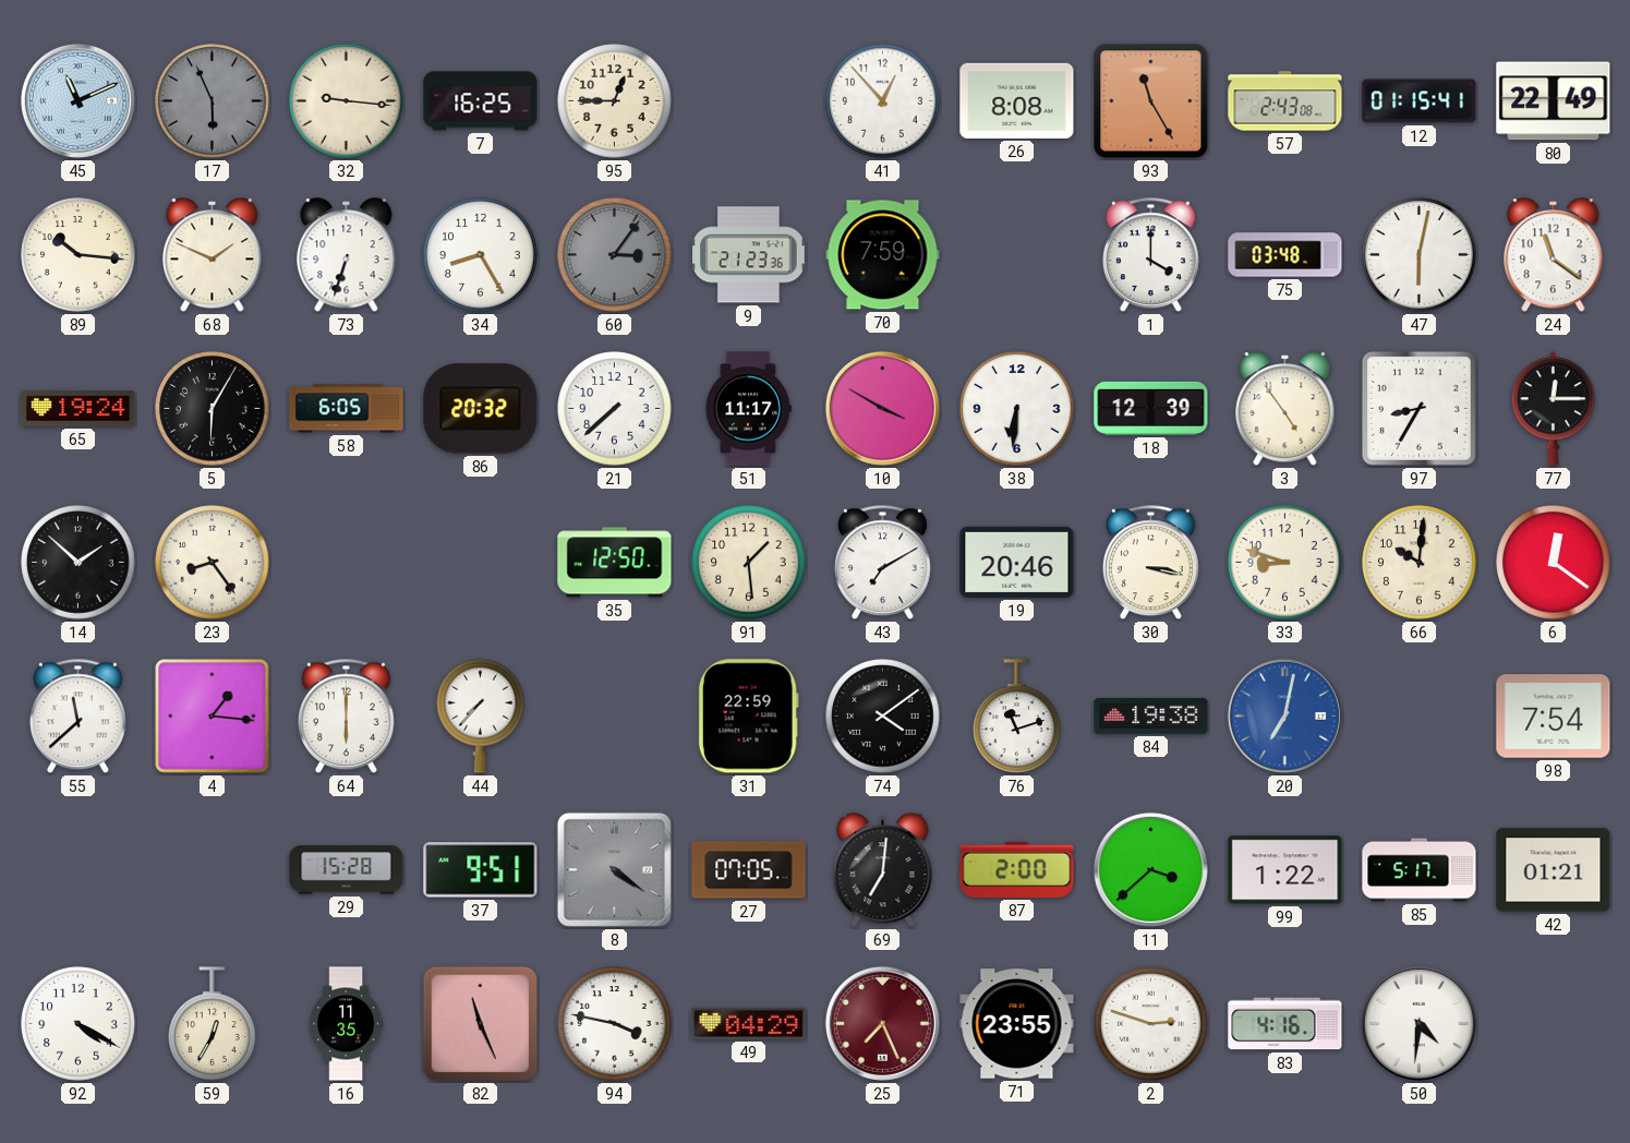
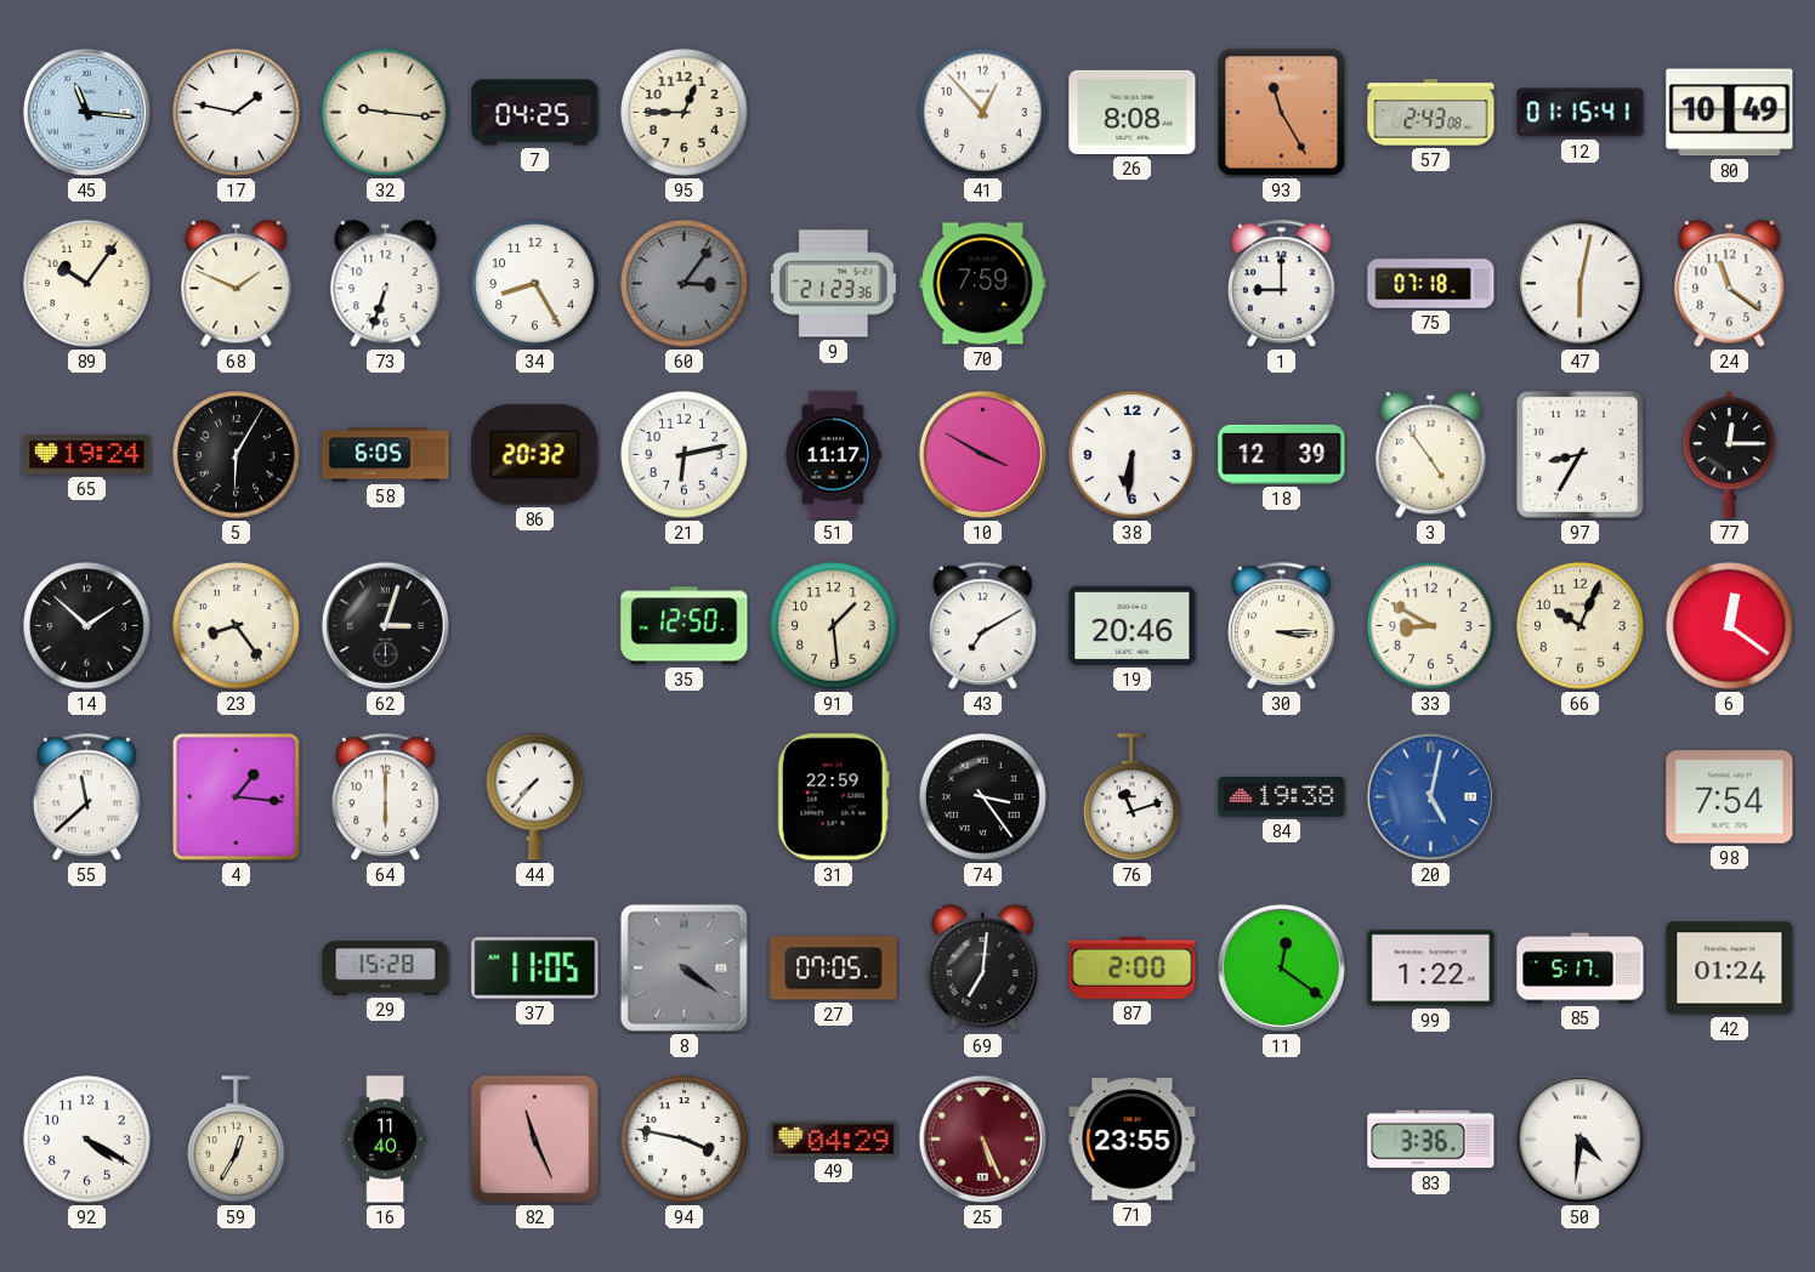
45: 11:11 -> 11:16 (86, 112)
17: 5:56 -> 1:47 (237, 113)
17 dial: grey -> white (237, 113)
7: 16:25 -> 04:25 (535, 113)
80: 22:49 -> 10:49 (1730, 113)
89: 10:16 -> 10:06 (87, 284)
1: 4:00 -> 9:00 (1281, 284)
75: 03:48 -> 07:18 (1431, 284)
21: 7:38 -> 6:13 (685, 455)
62: none -> 3:03 (385, 625)
30: 3:17 -> 3:15 (1281, 626)
33: 8:48 -> 8:50 (1431, 626)
66: 10:01 -> 10:04 (1581, 626)
74: 4:09 -> 3:24 (983, 797)
20: 7:02 -> 5:02 (1430, 796)
37: 9:51 -> 11:05 (535, 969)
11: 3:38 -> 12:21 (1281, 967)
42: 01:21 -> 01:24 (1730, 969)
16: 11:35 -> 11:40 (386, 1140)
25: 7:26 -> 5:26 (982, 1138)
2: 2:48 -> none (1151, 1024)
83: 4:16 -> 3:36 (1431, 1140)
